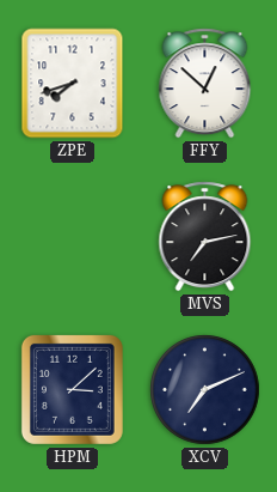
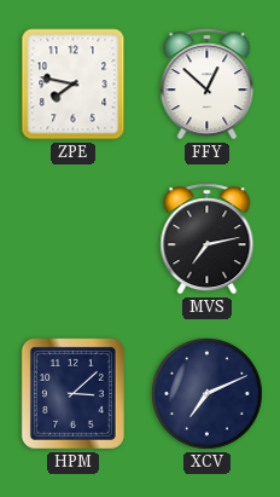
ZPE: 7:42 -> 7:47 (74, 85)
